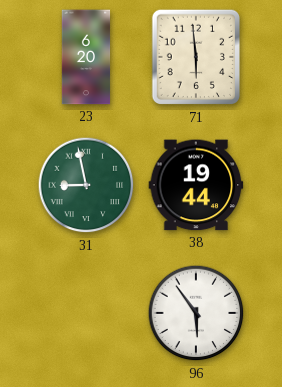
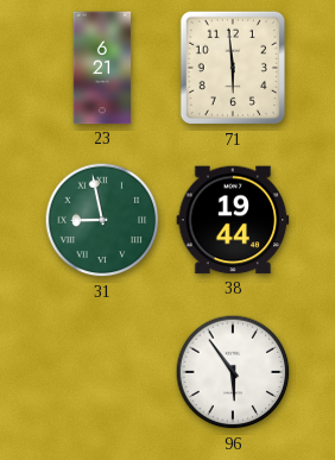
23: 6:20 -> 6:21 (102, 68)
